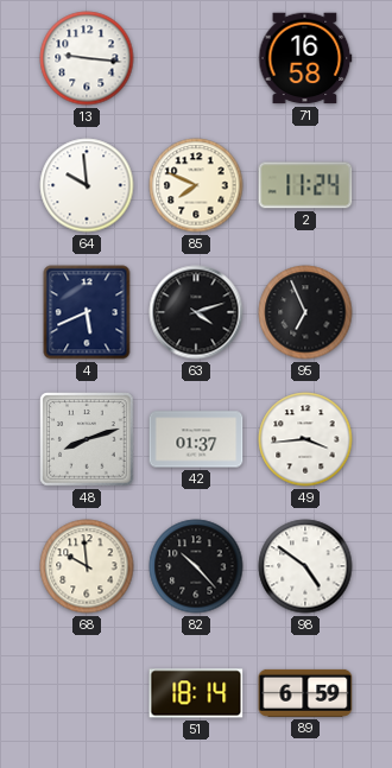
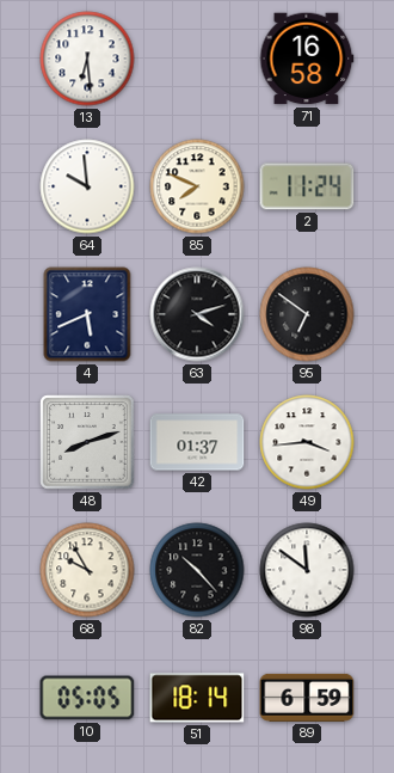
13: 9:16 -> 6:29 (87, 59)
95: 6:56 -> 6:51 (307, 314)
68: 9:59 -> 9:55 (87, 570)
98: 4:51 -> 11:51 (307, 570)
10: none -> 05:05 (87, 698)
